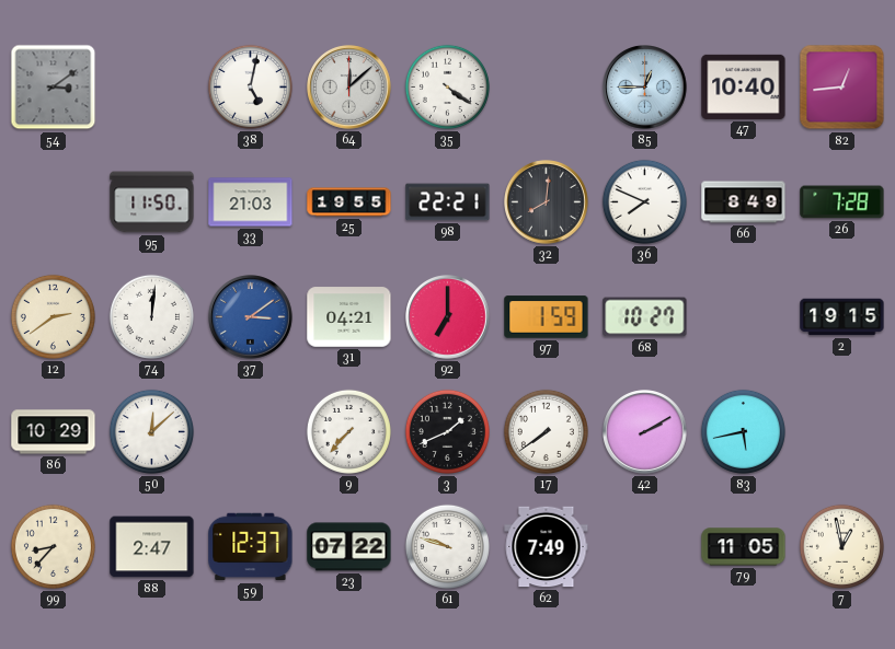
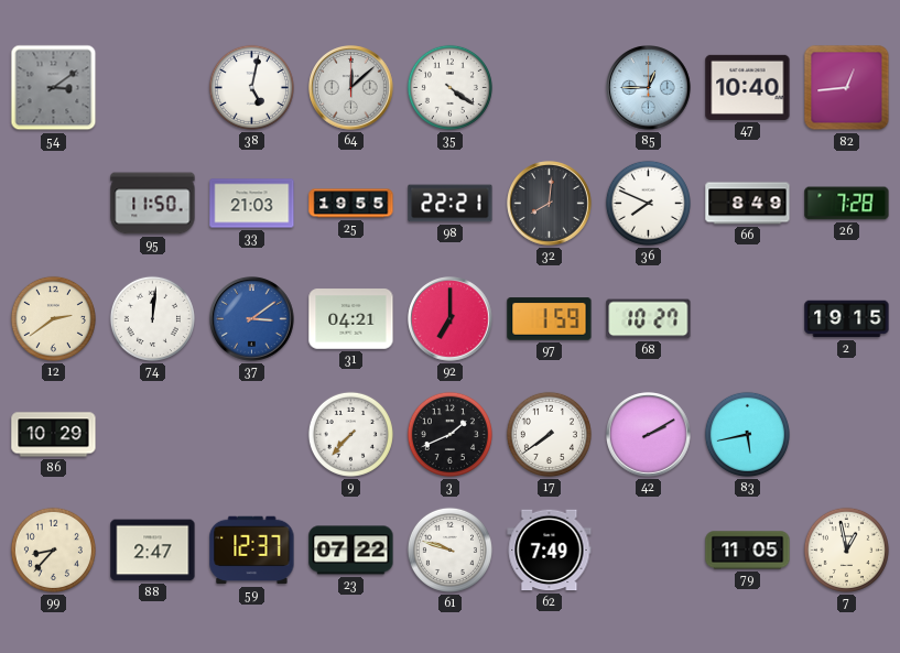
50: 12:08 -> none (151, 431)
